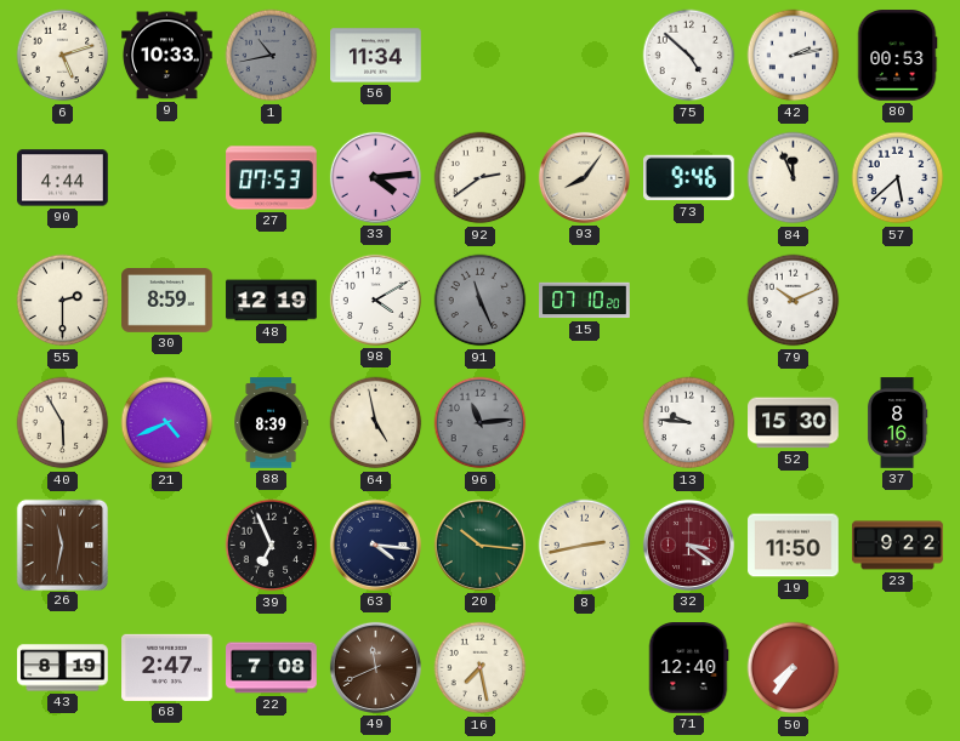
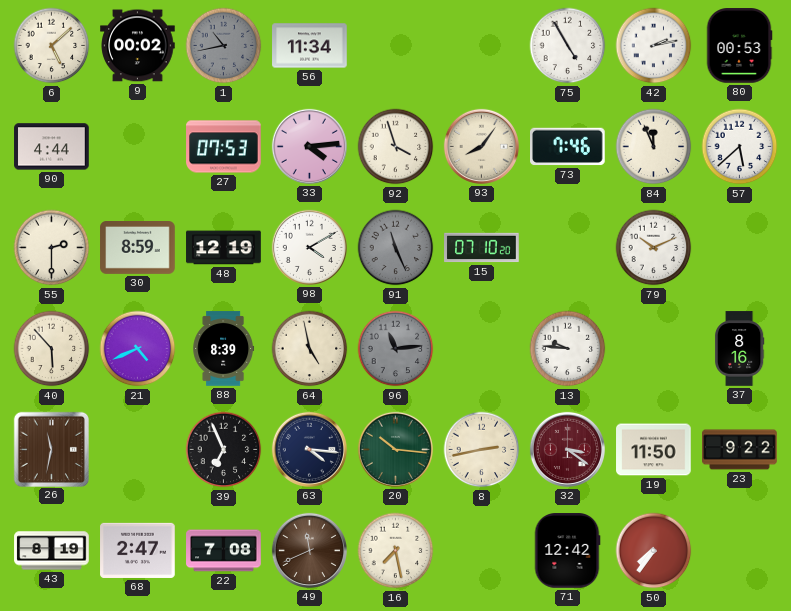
6: 5:12 -> 5:08 (52, 46)
9: 10:33 -> 00:02 (138, 46)
75: 4:52 -> 4:55 (568, 46)
92: 2:39 -> 3:57 (396, 147)
73: 9:46 -> 7:46 (568, 147)
40: 5:55 -> 5:53 (52, 349)
52: 15:30 -> none (794, 423)
71: 12:40 -> 12:42 (567, 551)
